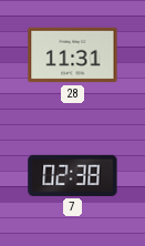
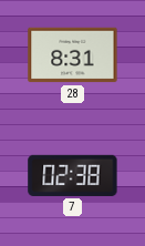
28: 11:31 -> 8:31 (73, 55)
